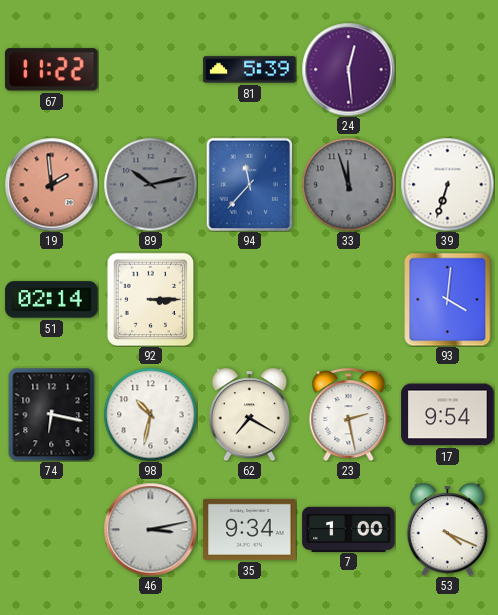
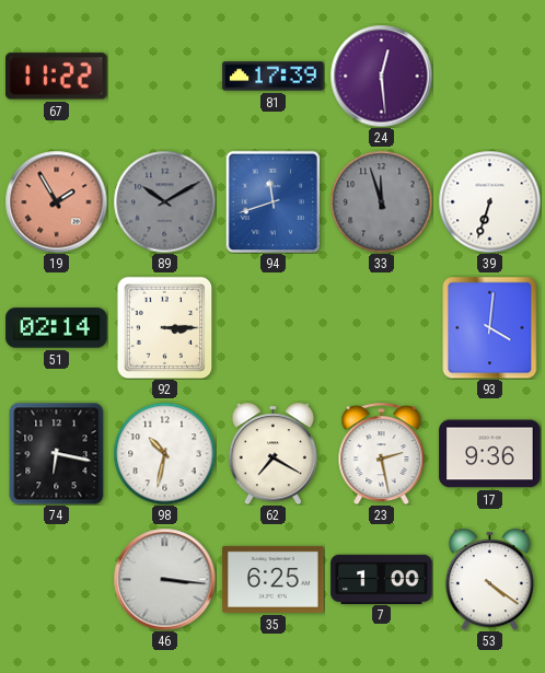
81: 5:39 -> 17:39 (274, 77)
19: 1:59 -> 1:55 (56, 201)
89: 10:13 -> 10:10 (164, 201)
94: 11:37 -> 11:42 (272, 201)
17: 9:54 -> 9:36 (490, 454)
46: 3:13 -> 3:16 (164, 579)
35: 9:34 -> 6:25 (274, 579)
53: 4:19 -> 4:21 (489, 579)
